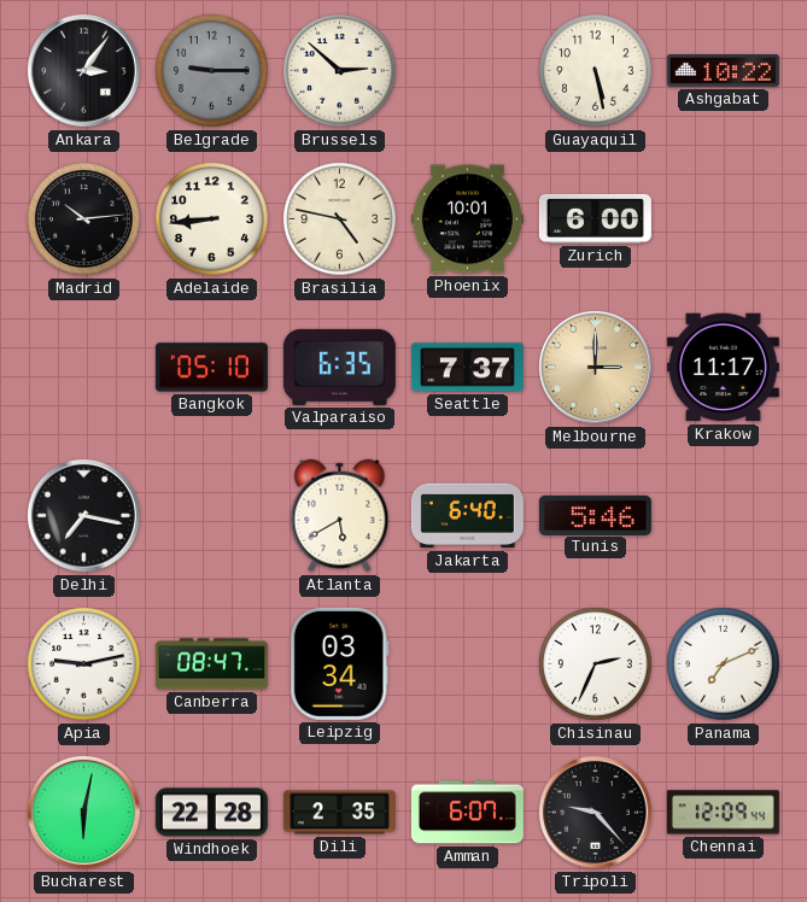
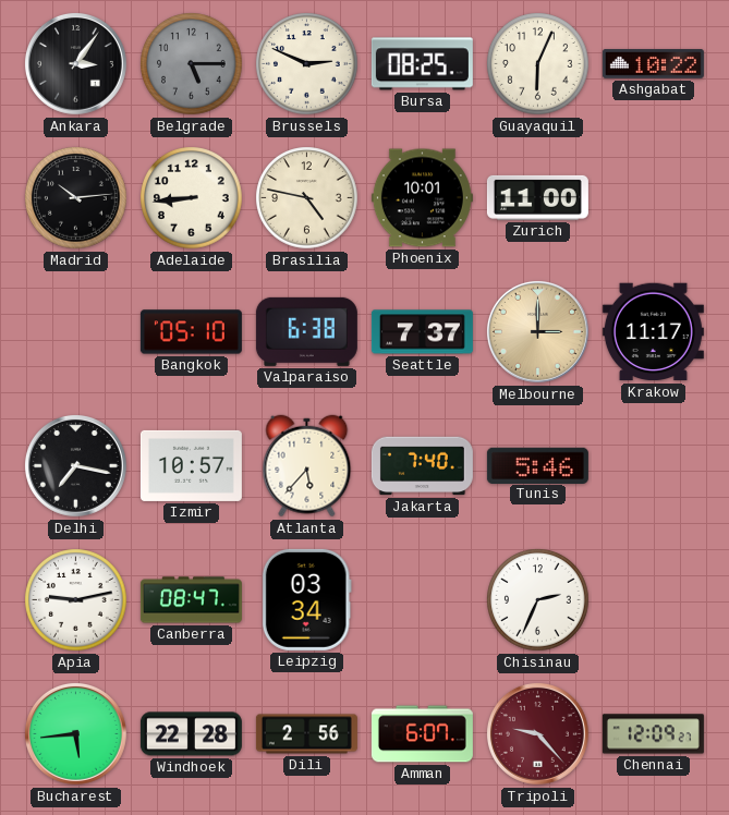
Belgrade: 9:15 -> 5:15 (192, 64)
Brussels: 2:52 -> 2:49 (307, 64)
Bursa: none -> 08:25 (422, 64)
Guayaquil: 5:28 -> 6:04 (538, 64)
Zurich: 6:00 -> 11:00 (537, 197)
Valparaiso: 6:35 -> 6:38 (306, 331)
Izmir: none -> 10:57 (191, 465)
Atlanta: 5:40 -> 5:37 (307, 466)
Jakarta: 6:40 -> 7:40 (422, 466)
Panama: 7:11 -> none (724, 664)
Bucharest: 6:02 -> 5:44 (75, 733)
Dili: 2:35 -> 2:56 (306, 734)
Tripoli dial: black -> burgundy (537, 733)
Chennai: 12:09:44 -> 12:09:27 (653, 734)
